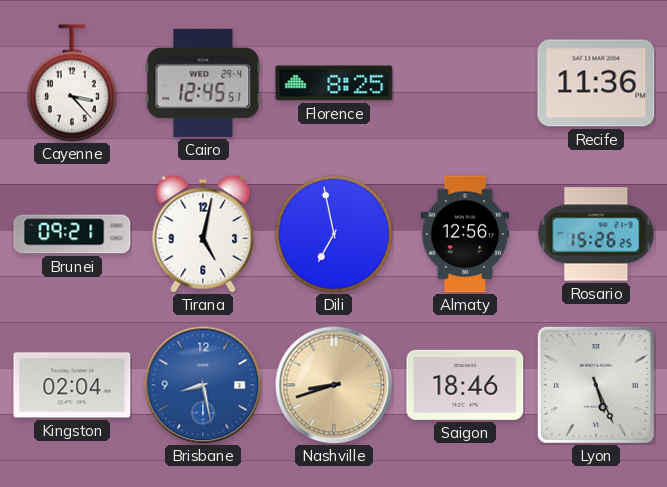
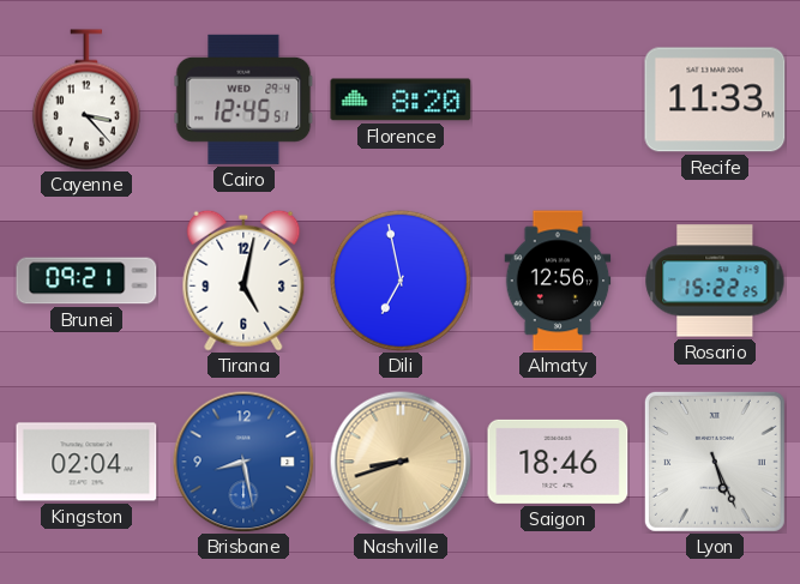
Florence: 8:25 -> 8:20 (401, 100)
Recife: 11:36 -> 11:33 (715, 100)
Rosario: 15:26 -> 15:22 (715, 281)
